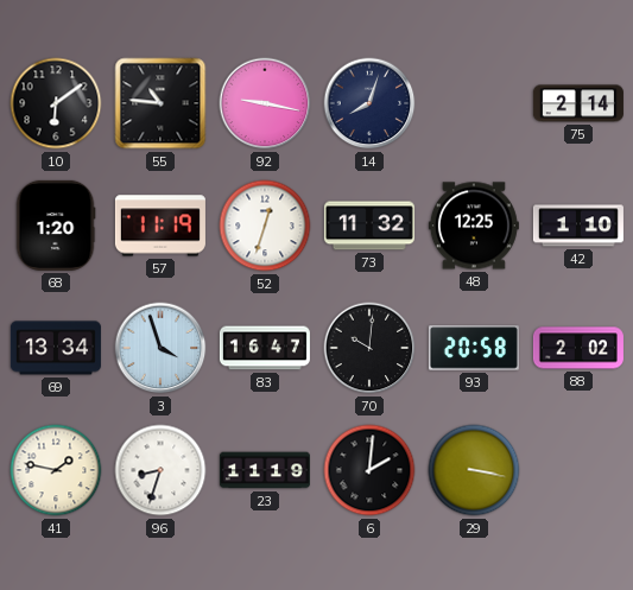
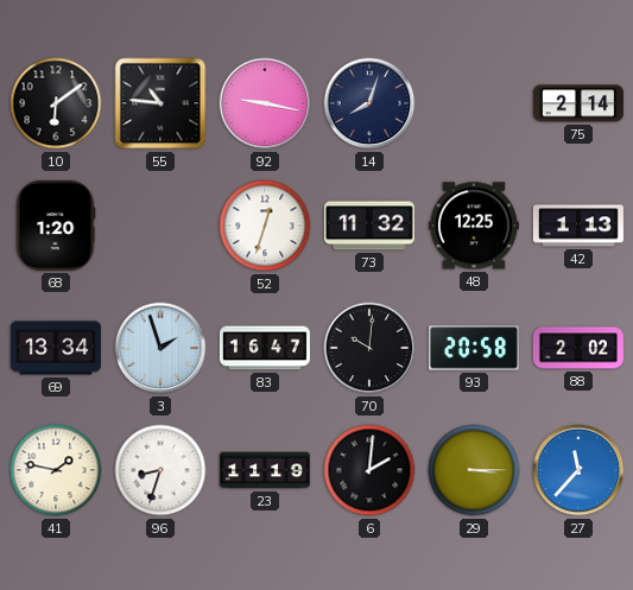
57: 11:19 -> none (160, 226)
42: 1:10 -> 1:13 (578, 226)
3: 3:57 -> 1:57 (160, 348)
29: 3:17 -> 3:15 (474, 470)
27: none -> 11:37 (578, 470)
